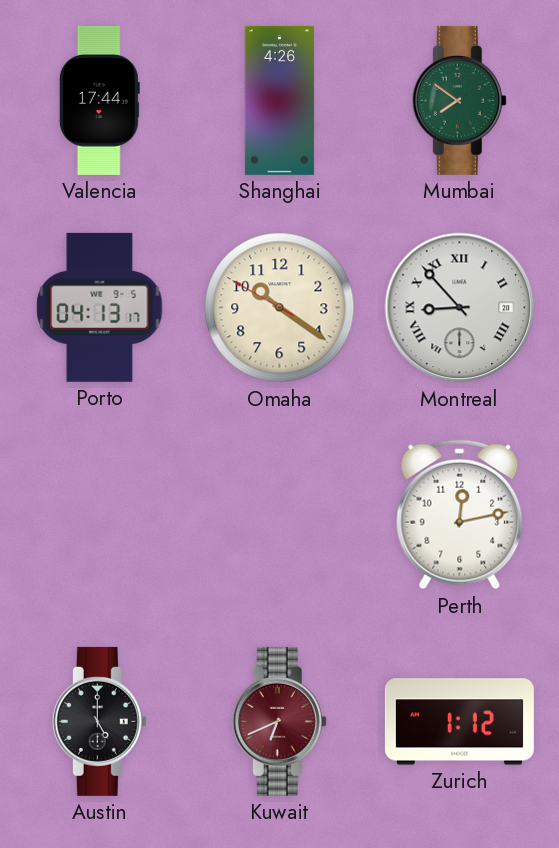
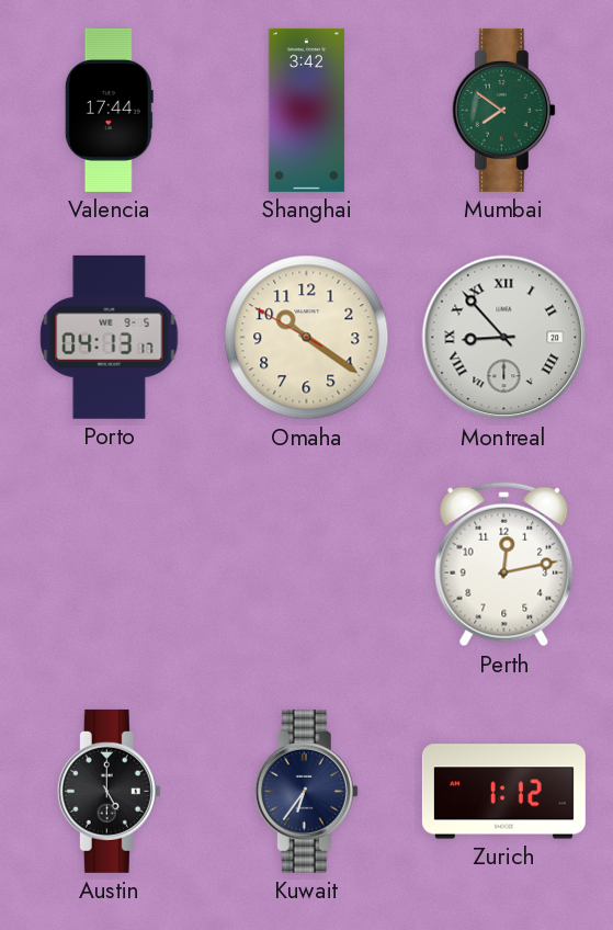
Shanghai: 4:26 -> 3:42 (306, 110)
Kuwait: 6:41 -> 6:36 (306, 791)
Kuwait dial: burgundy -> navy (306, 791)
